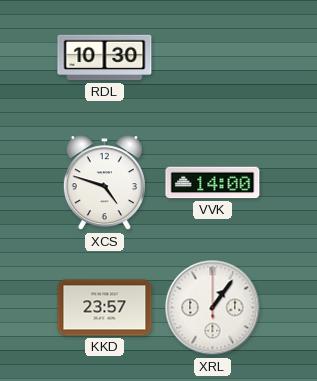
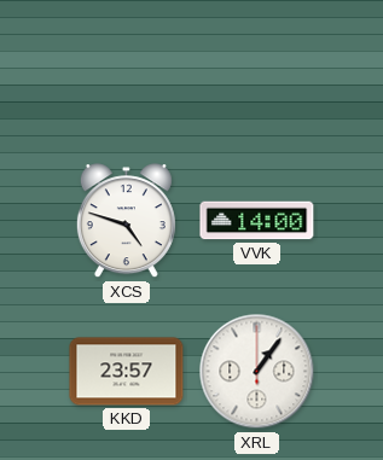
RDL: 10:30 -> none (105, 58)
